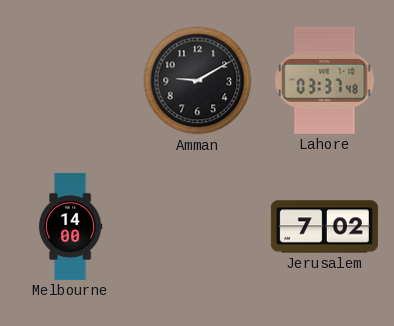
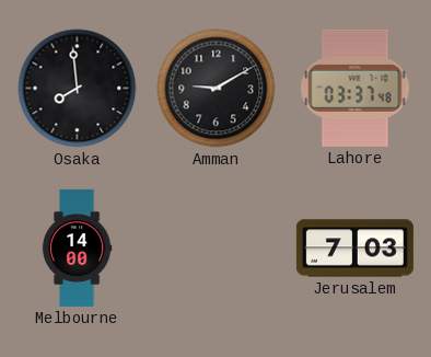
Osaka: none -> 7:59 (78, 89)
Jerusalem: 7:02 -> 7:03 (354, 249)
